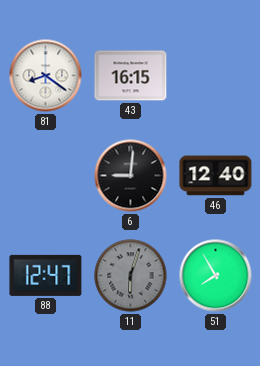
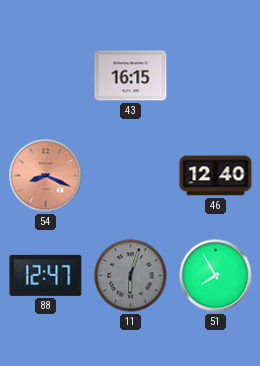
81: 8:21 -> none (46, 76)
54: none -> 8:19 (46, 176)
6: 9:01 -> none (131, 176)
